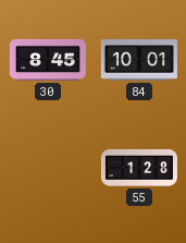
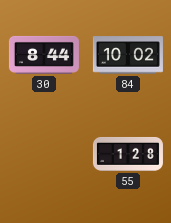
30: 8:45 -> 8:44 (44, 55)
84: 10:01 -> 10:02 (128, 55)
